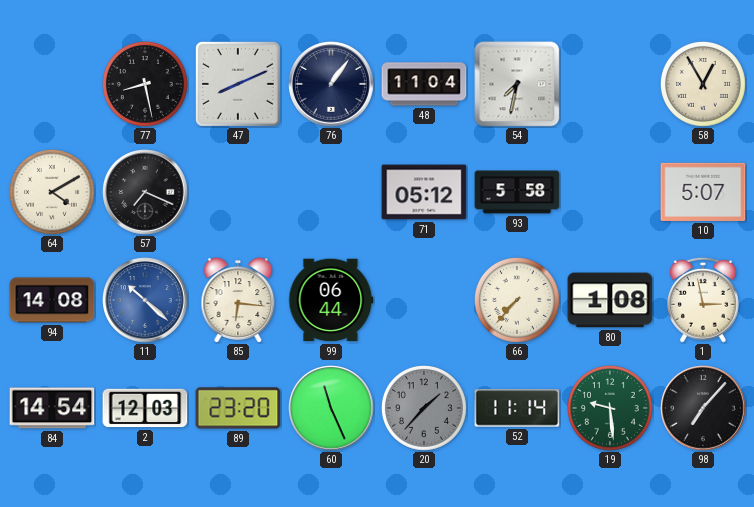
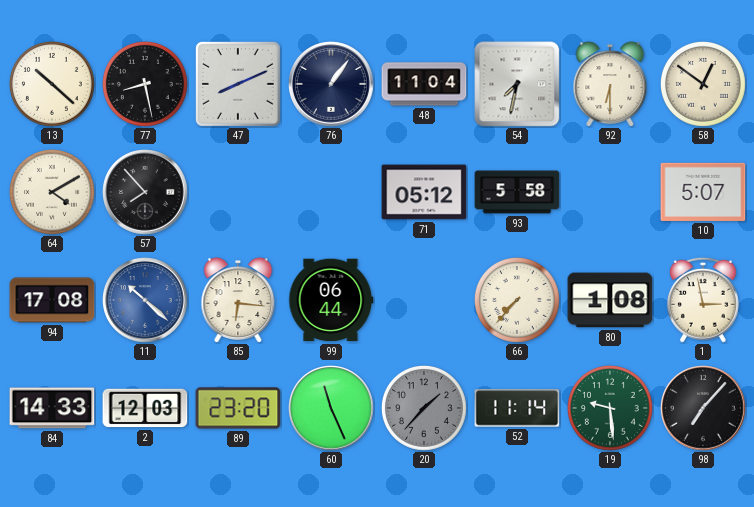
13: none -> 10:22 (52, 84)
92: none -> 6:30 (610, 84)
58: 12:55 -> 12:51 (703, 84)
57: 7:19 -> 7:53 (145, 192)
94: 14:08 -> 17:08 (52, 300)
84: 14:54 -> 14:33 (52, 408)
